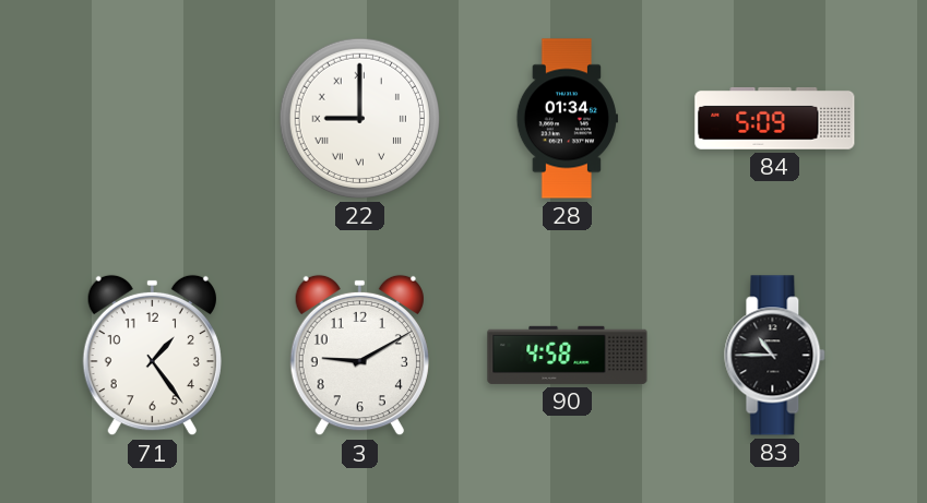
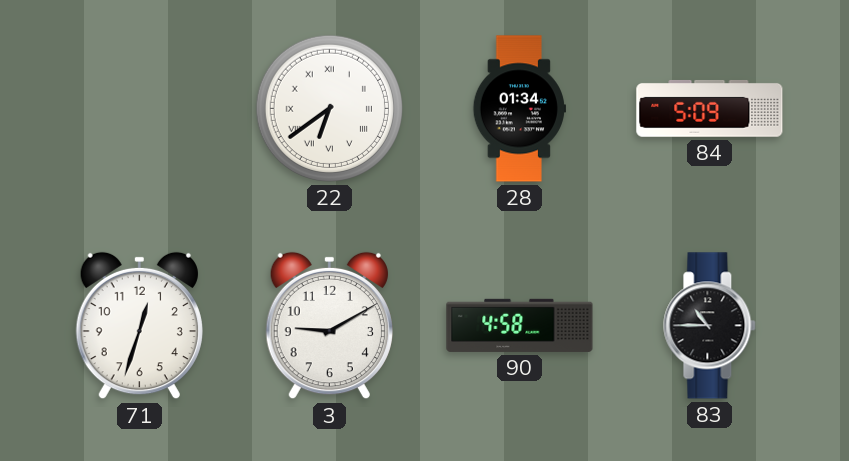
22: 9:00 -> 6:39 (329, 108)
71: 1:24 -> 12:33 (139, 326)
